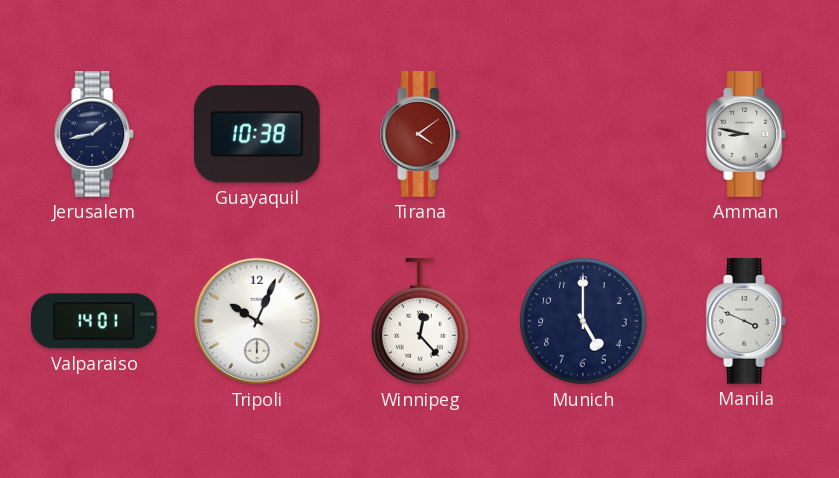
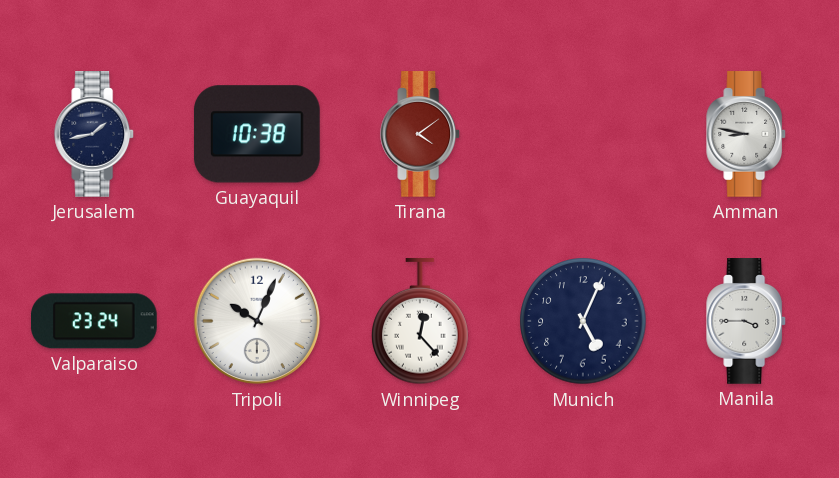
Valparaiso: 14:01 -> 23:24 (94, 321)
Munich: 5:00 -> 5:04 (583, 321)
Manila: 3:49 -> 3:45 (747, 321)
